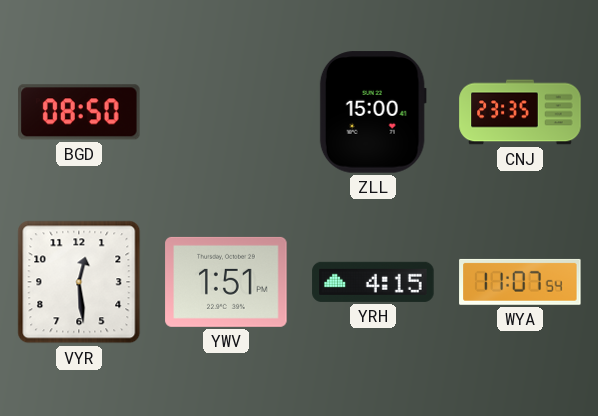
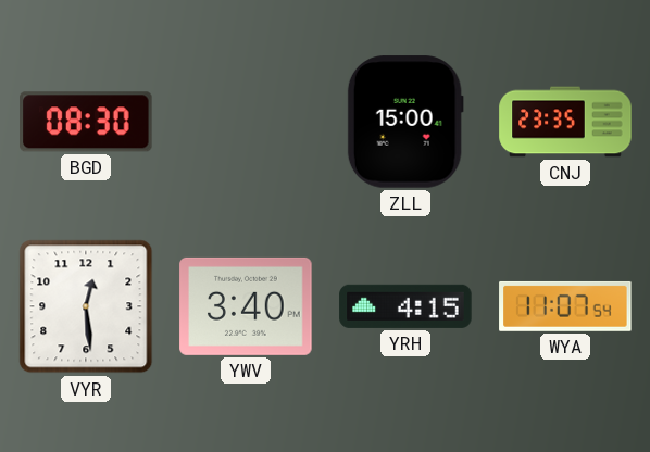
BGD: 08:50 -> 08:30 (86, 122)
YWV: 1:51 -> 3:40 (246, 306)
